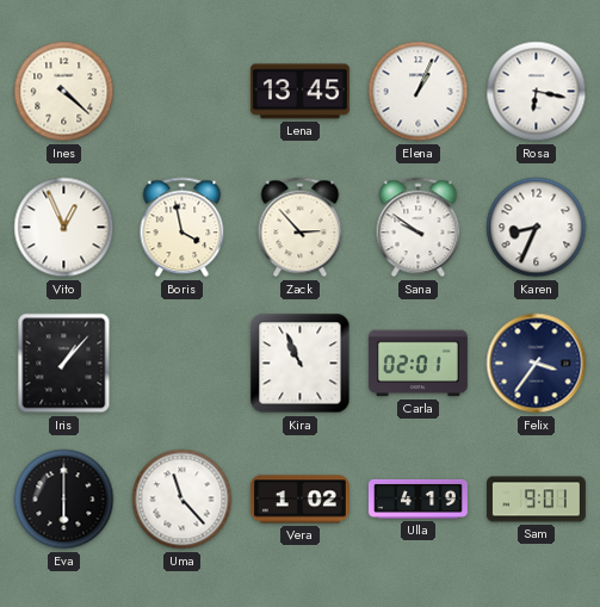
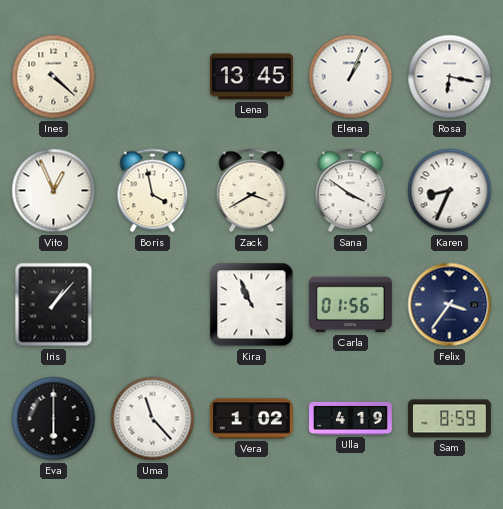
Zack: 2:53 -> 3:40 (252, 191)
Sana: 9:51 -> 3:51 (351, 191)
Carla: 02:01 -> 01:56 (350, 305)
Sam: 9:01 -> 8:59 (449, 419)
